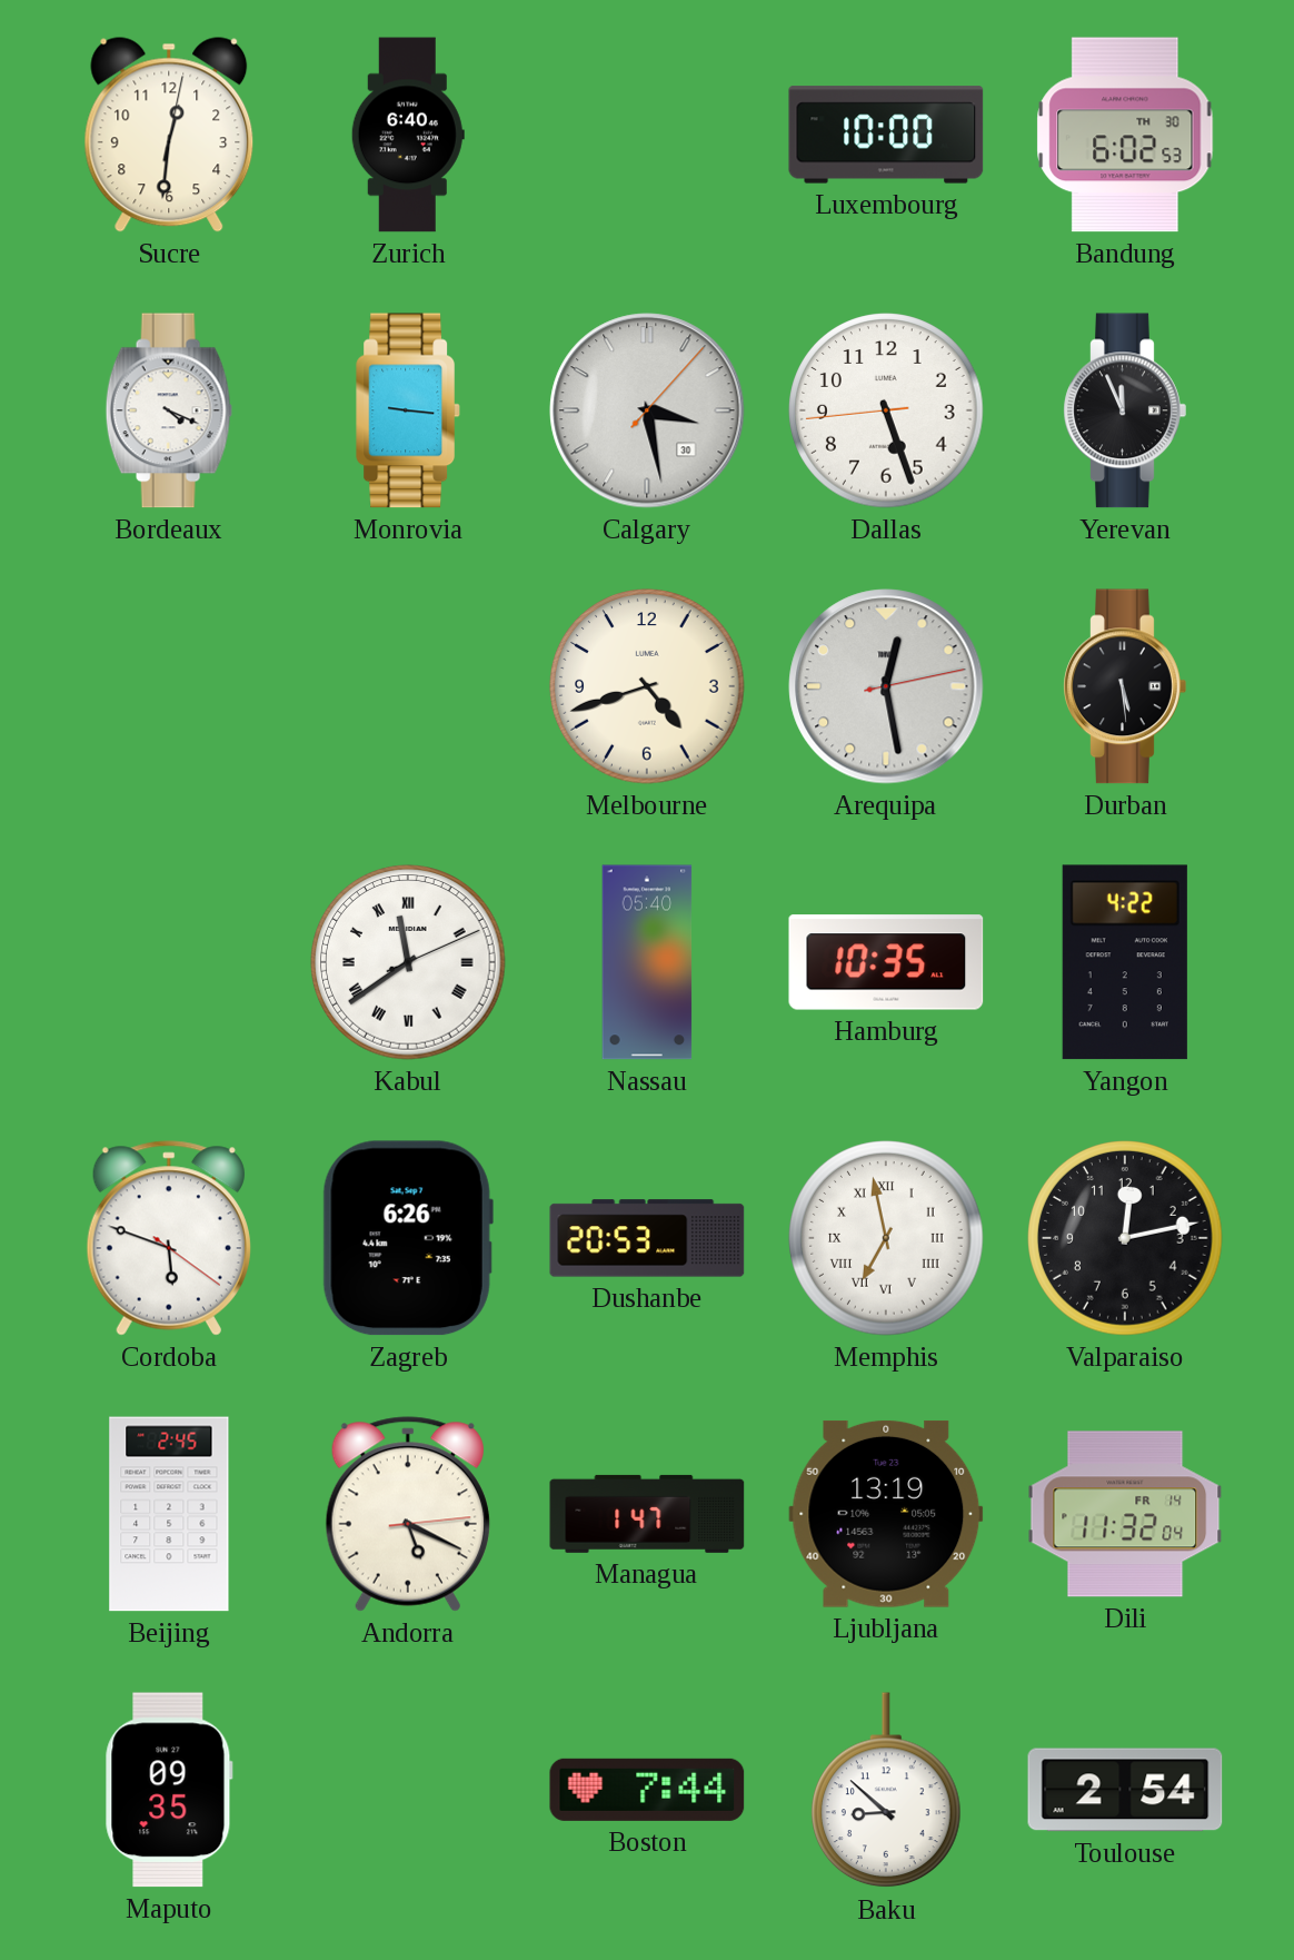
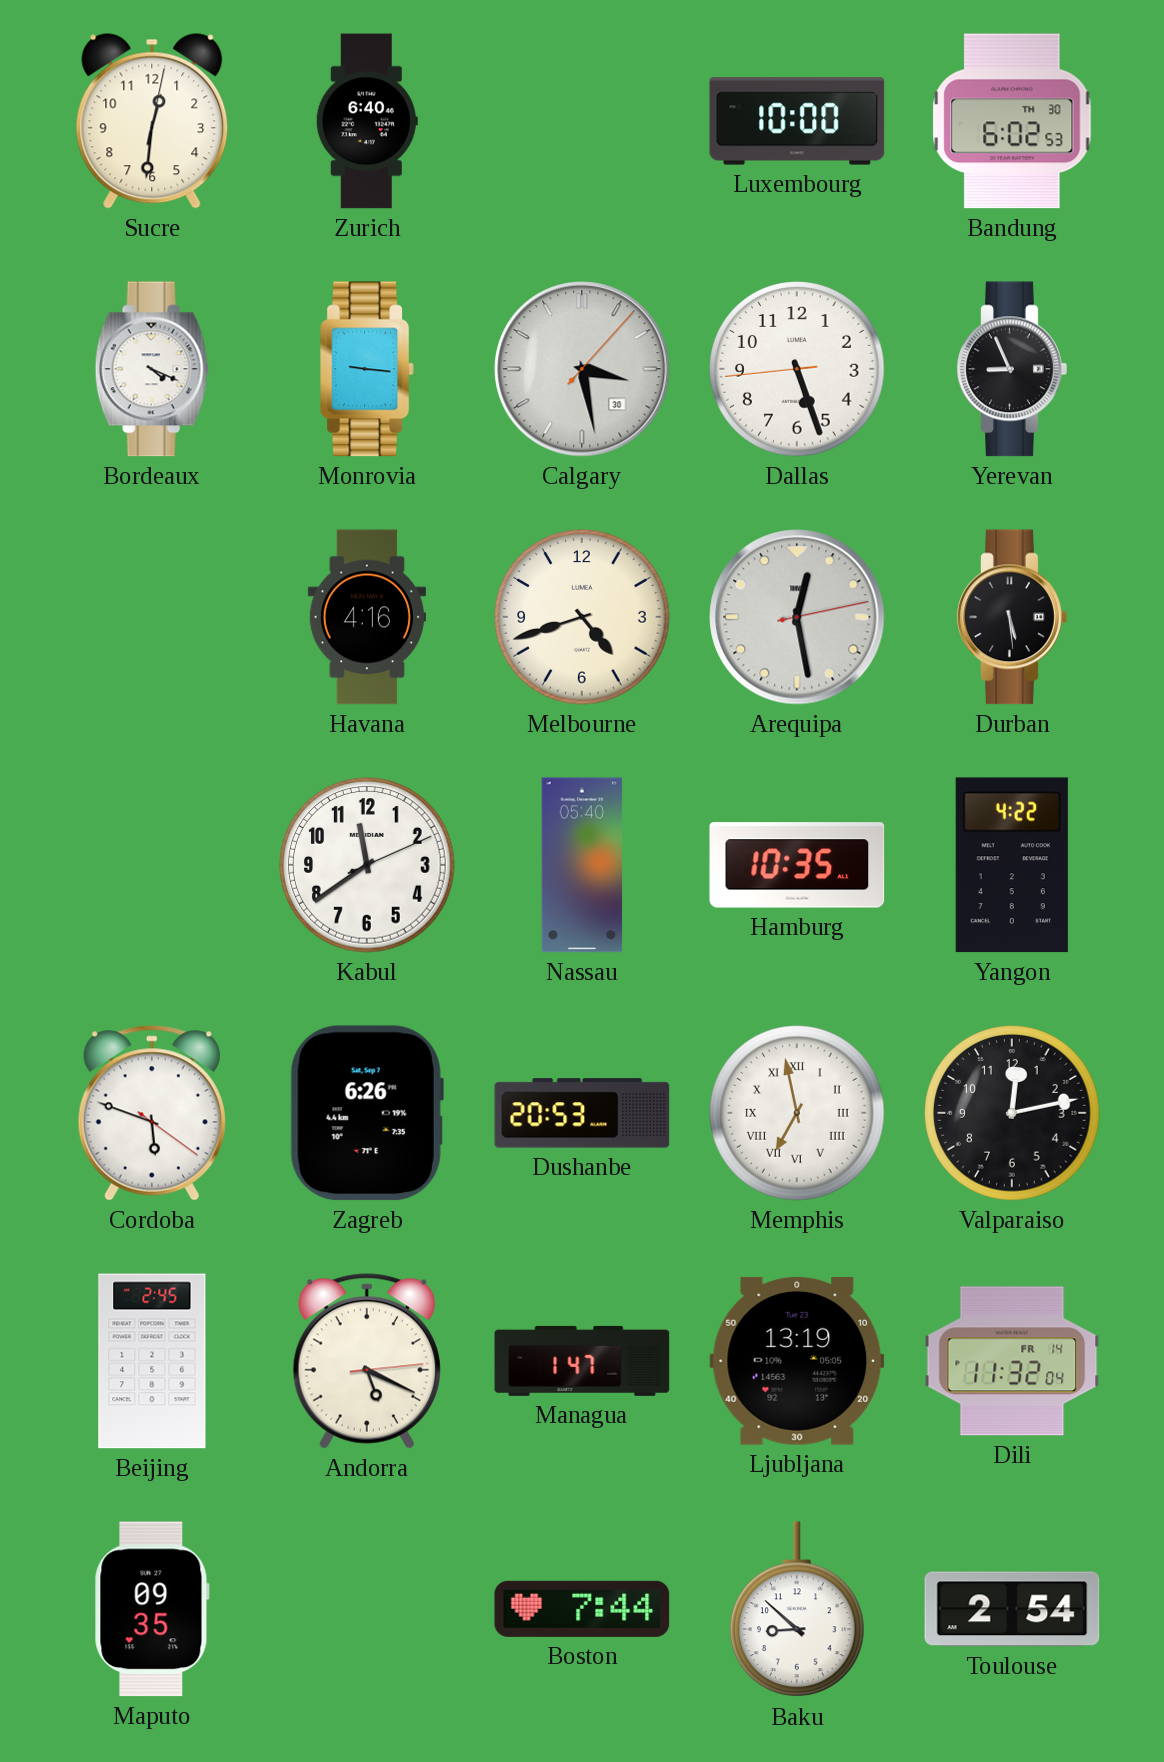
Yerevan: 11:56 -> 8:56 (1012, 369)
Havana: none -> 4:16 (367, 617)
Kabul numerals: Roman -> Arabic (367, 865)
